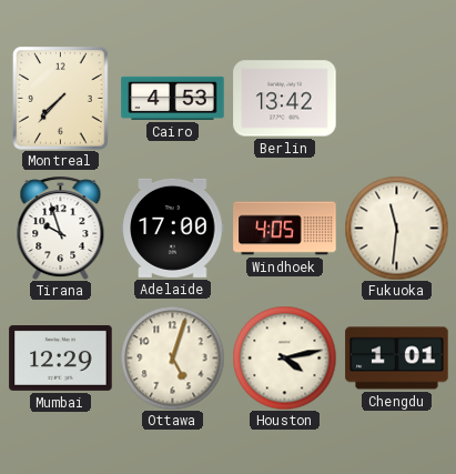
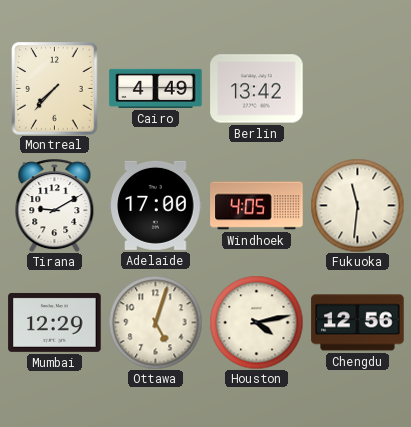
Cairo: 4:53 -> 4:49 (156, 88)
Tirana: 9:57 -> 9:10 (55, 205)
Chengdu: 1:01 -> 12:56 (358, 323)
